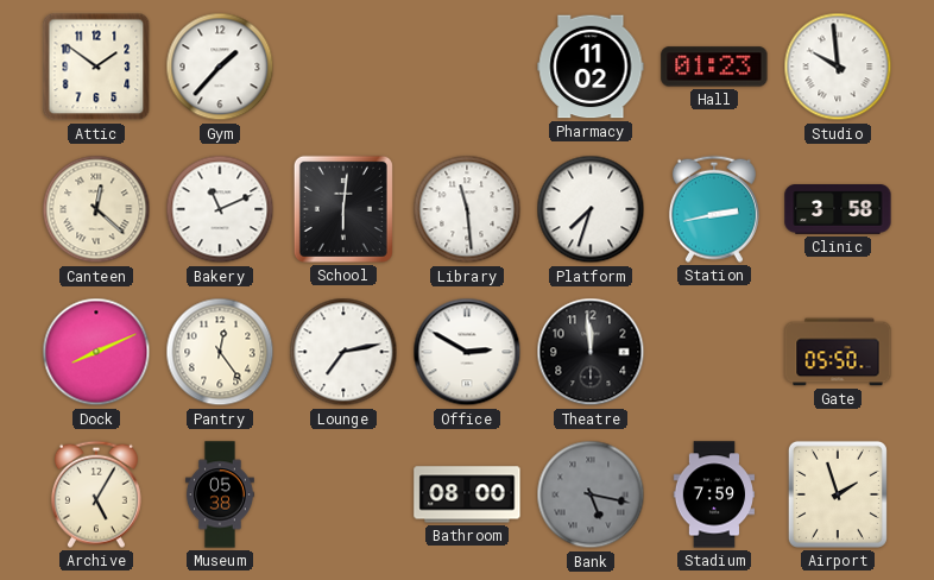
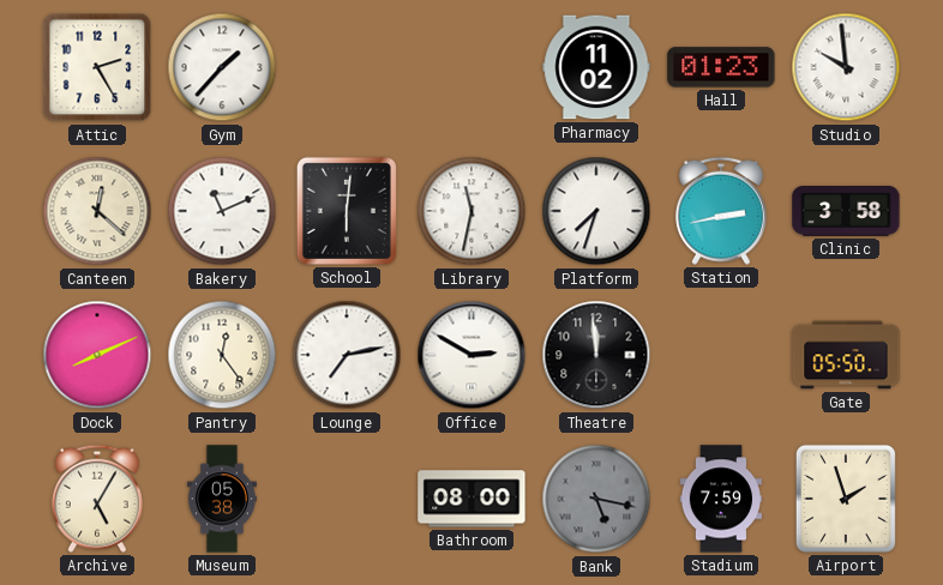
Attic: 1:51 -> 2:25 (97, 67)
Library: 11:29 -> 11:32 (472, 211)
